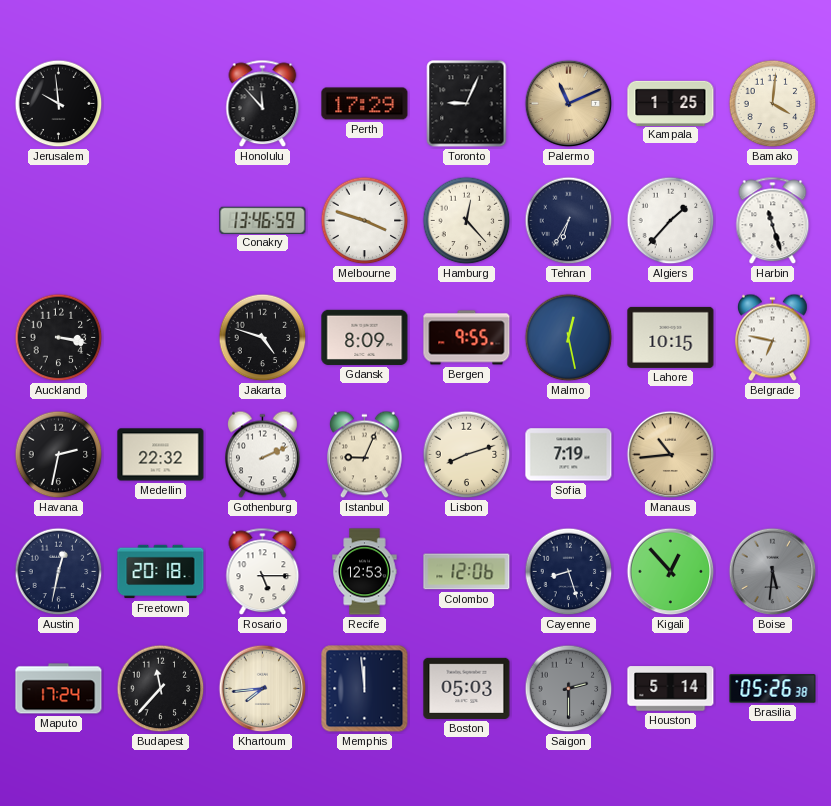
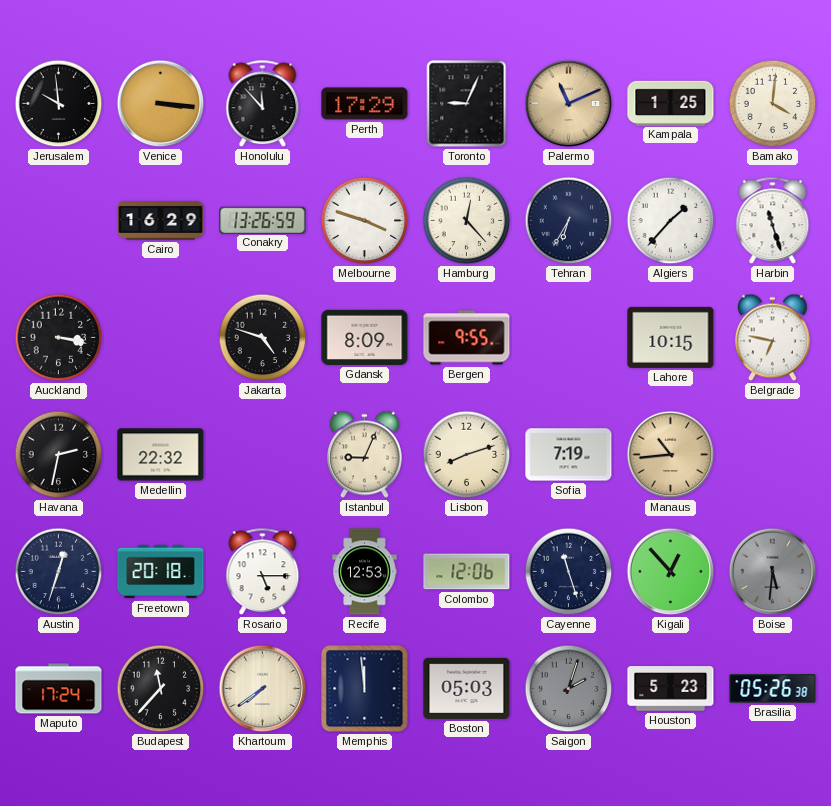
Venice: none -> 3:16 (161, 104)
Cairo: none -> 16:29 (161, 221)
Conakry: 13:46 -> 13:26 (263, 220)
Malmo: 12:28 -> none (569, 338)
Gothenburg: 2:11 -> none (263, 455)
Austin: 12:32 -> 12:33 (59, 572)
Cayenne: 8:27 -> 11:27 (569, 572)
Khartoum: 7:44 -> 7:39 (263, 689)
Saigon: 2:30 -> 2:03 (569, 689)
Houston: 5:14 -> 5:23 (671, 689)
